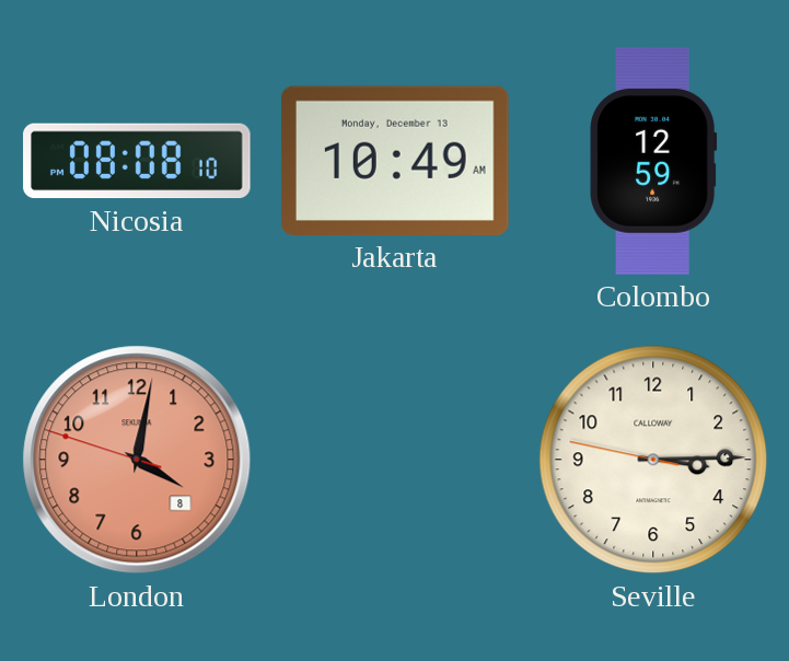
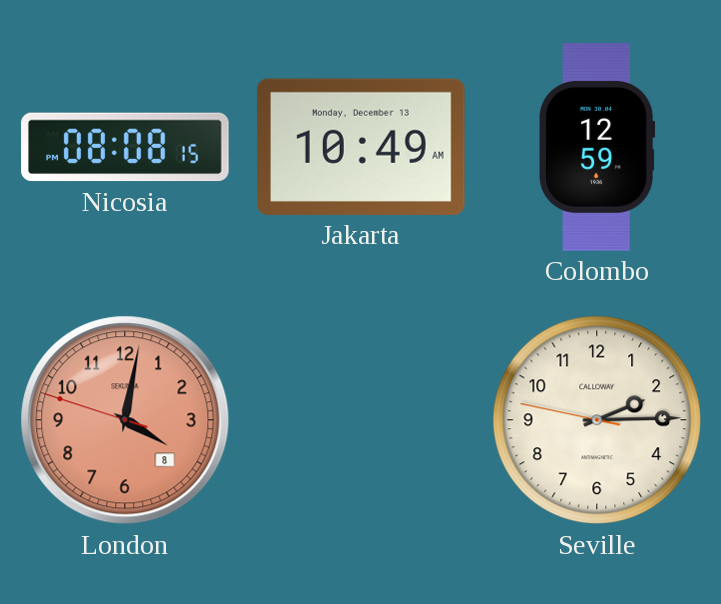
Nicosia: 08:08:10 -> 08:08:15 (125, 147)
Seville: 3:14 -> 2:14 (597, 420)
